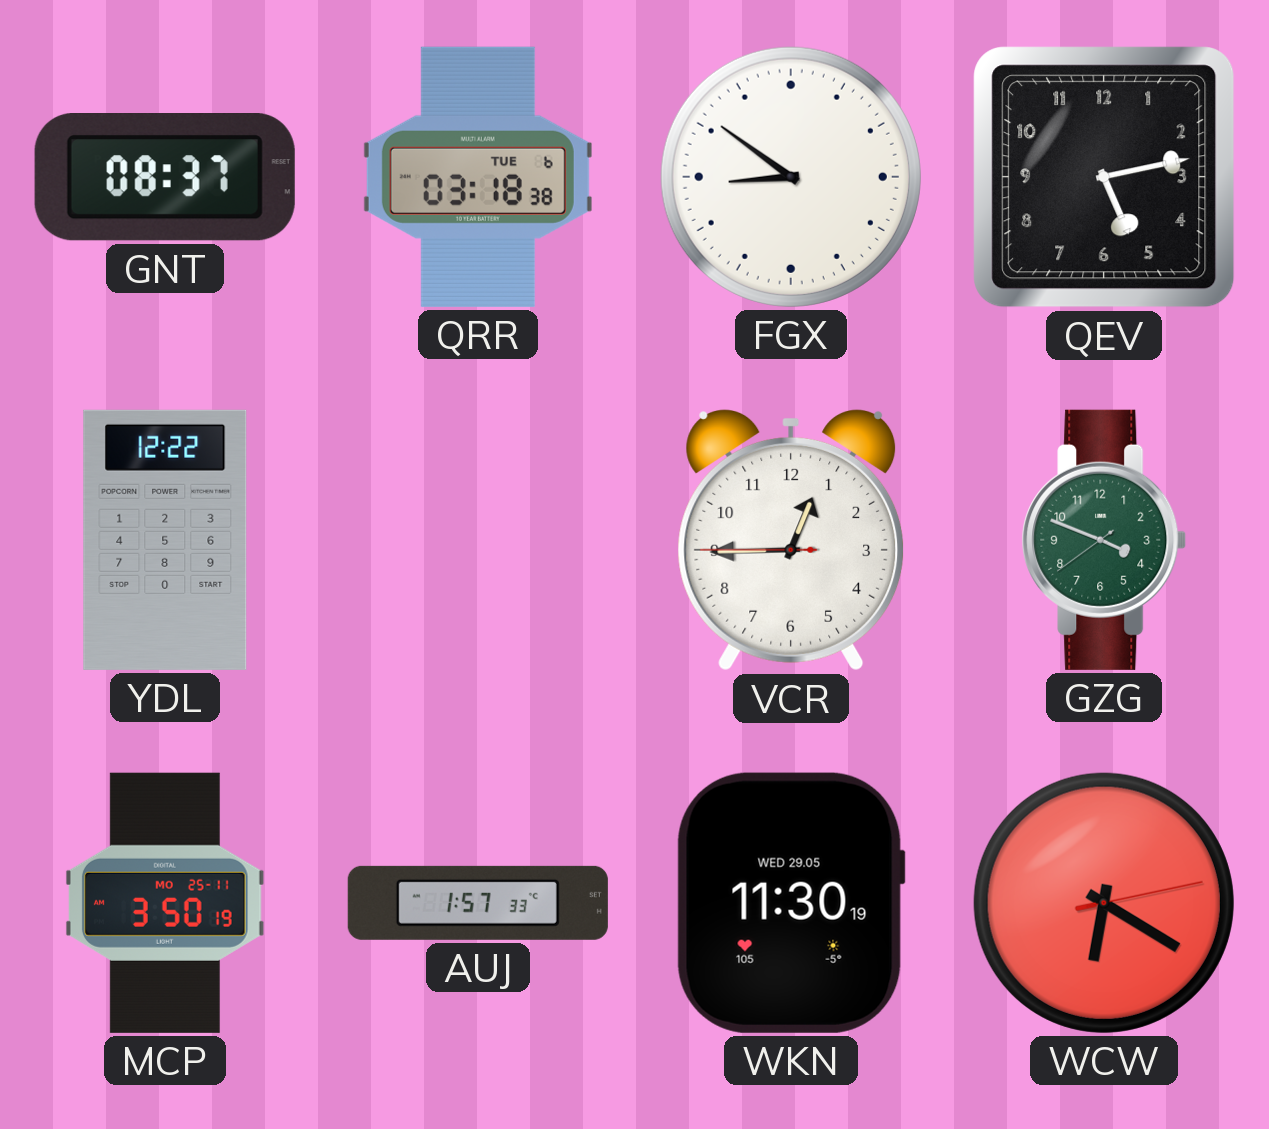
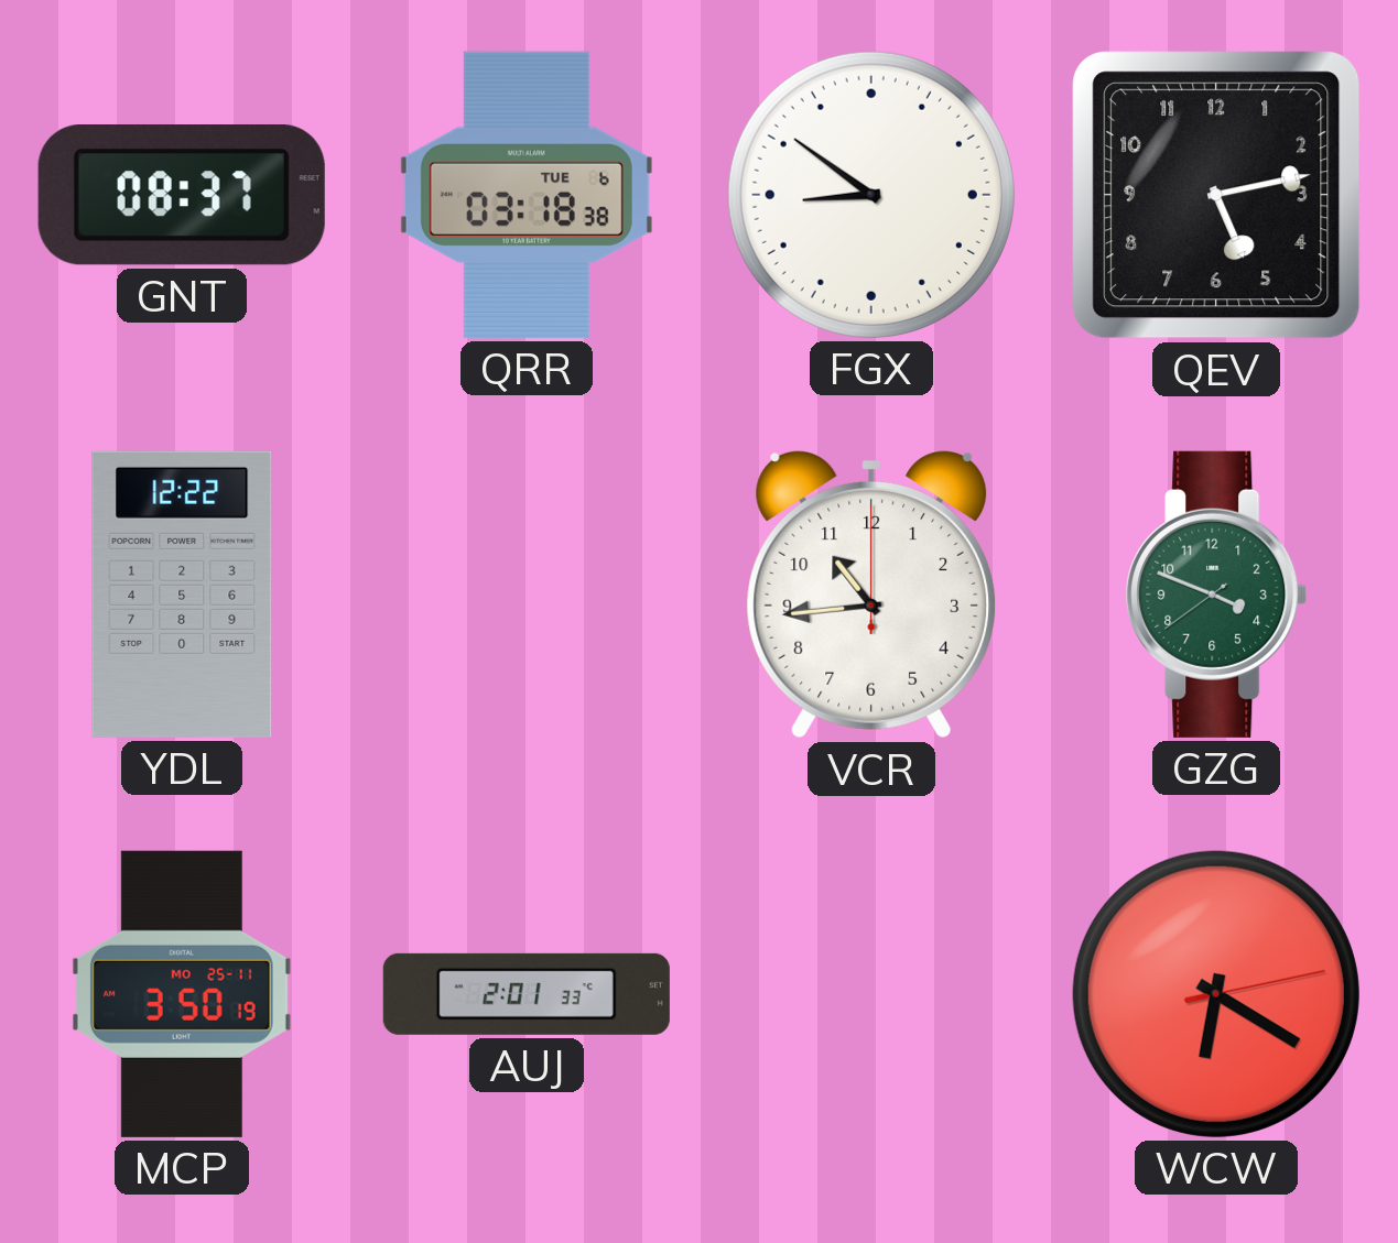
VCR: 12:44 -> 10:44 (871, 596)
AUJ: 1:57 -> 2:01 (527, 994)
WKN: 11:30 -> none (791, 903)
